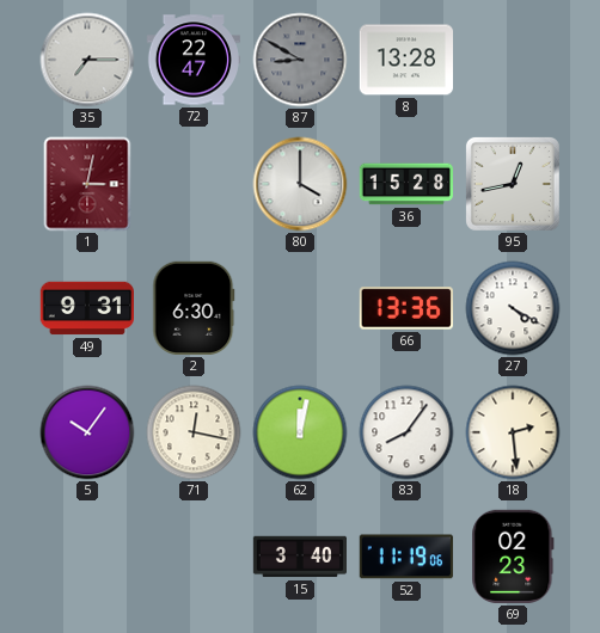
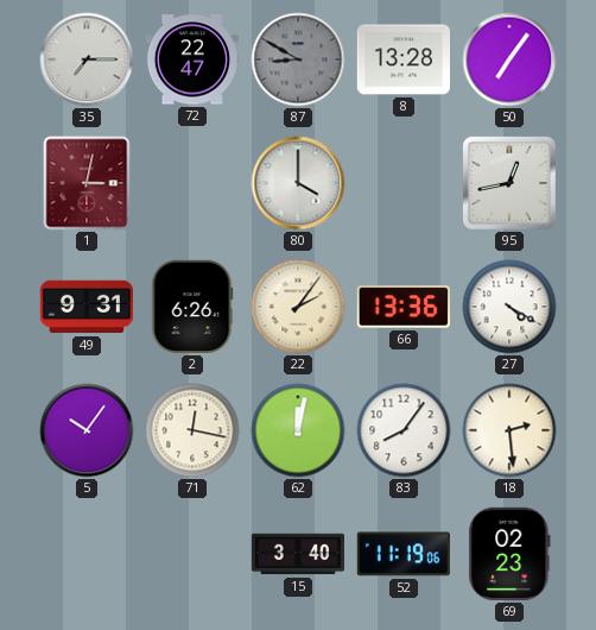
50: none -> 7:06 (509, 59)
36: 15:28 -> none (405, 184)
2: 6:30 -> 6:26 (192, 307)
22: none -> 2:06 (298, 307)
